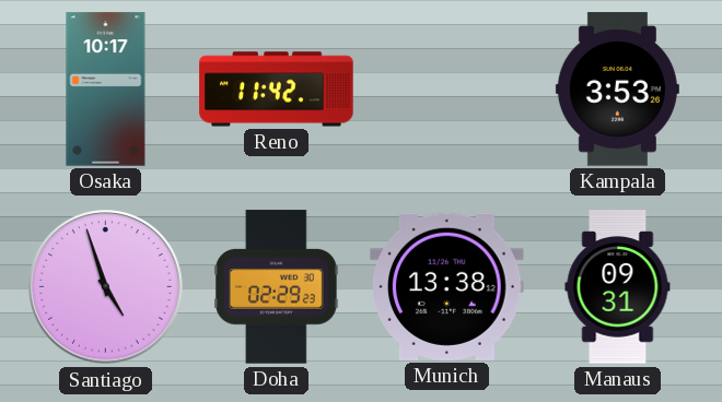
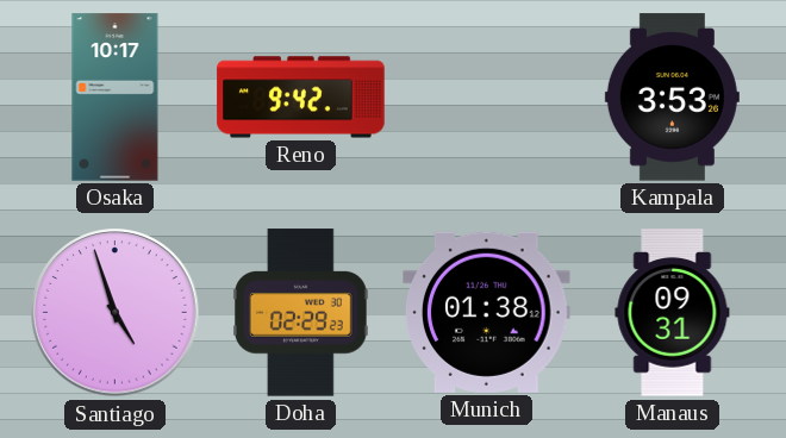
Reno: 11:42 -> 9:42 (301, 98)
Munich: 13:38 -> 01:38 (487, 312)
